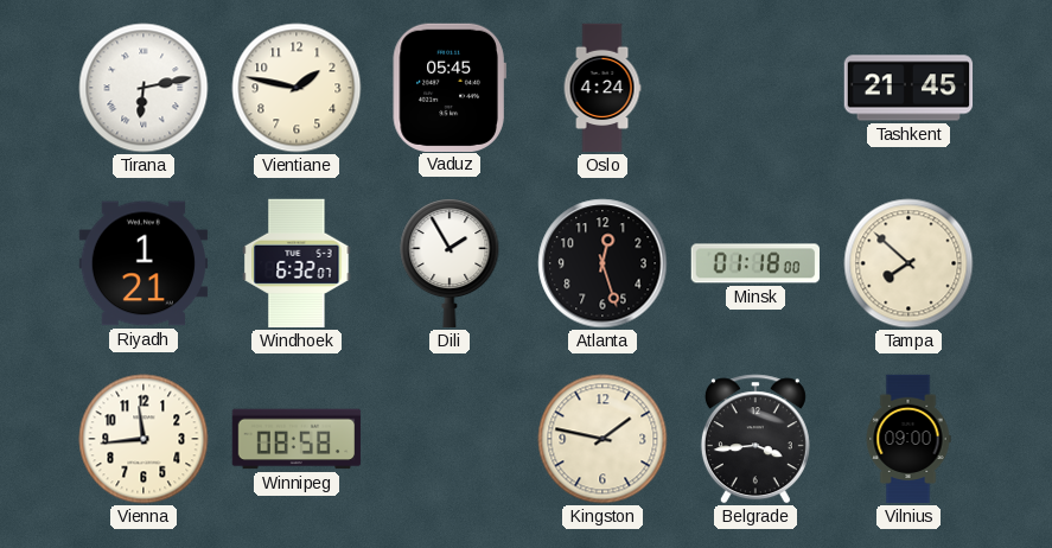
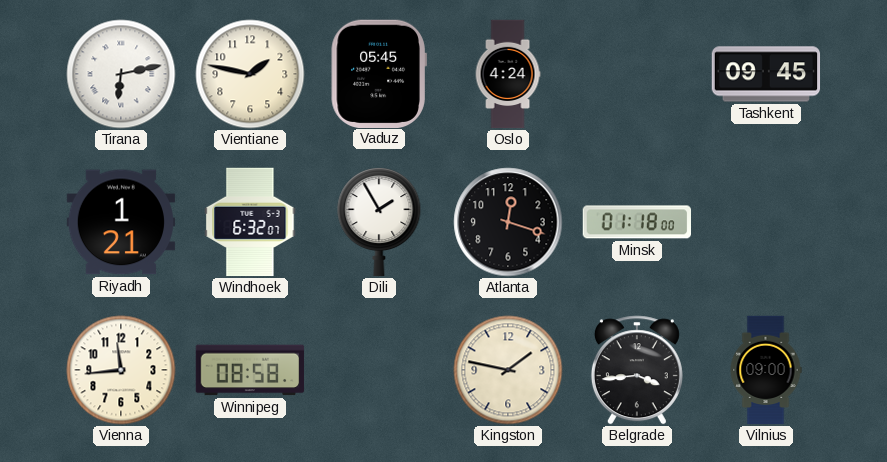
Tashkent: 21:45 -> 09:45 (766, 74)
Atlanta: 12:27 -> 12:18 (508, 222)
Tampa: 7:52 -> none (908, 263)
